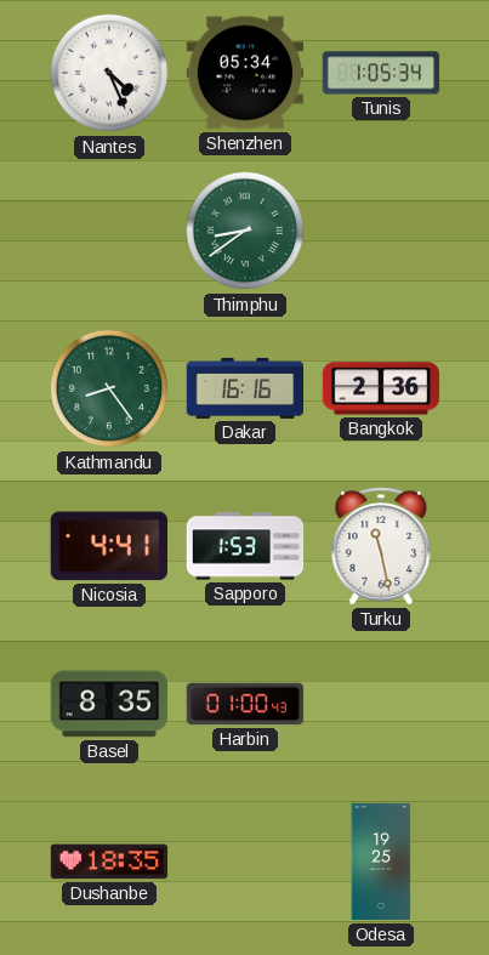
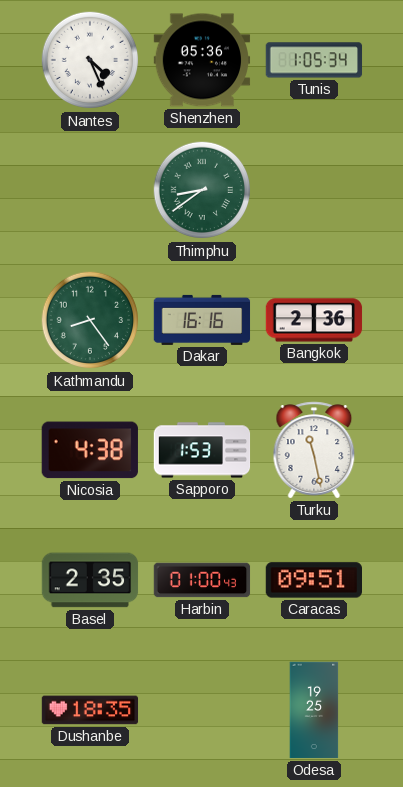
Shenzhen: 05:34 -> 05:36 (202, 60)
Nicosia: 4:41 -> 4:38 (90, 450)
Basel: 8:35 -> 2:35 (90, 580)
Caracas: none -> 09:51 (313, 580)
